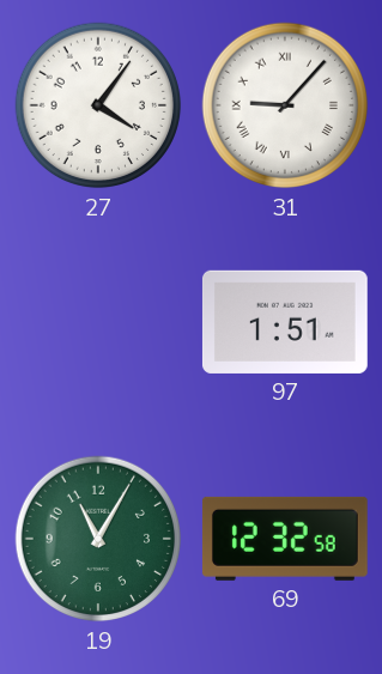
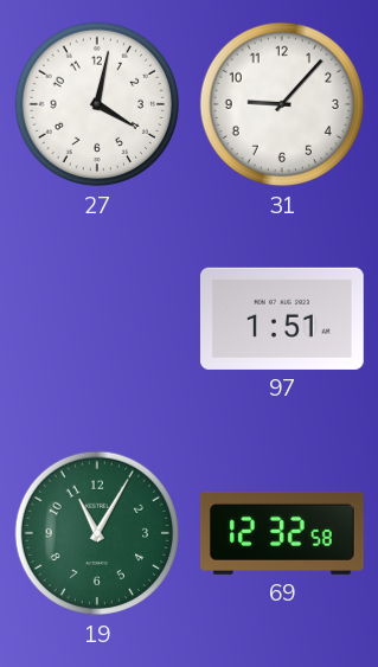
27: 4:06 -> 4:02 (97, 104)
31 numerals: Roman -> Arabic (282, 104)
